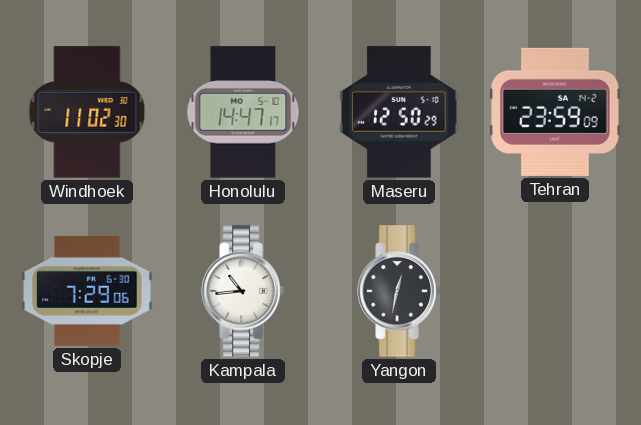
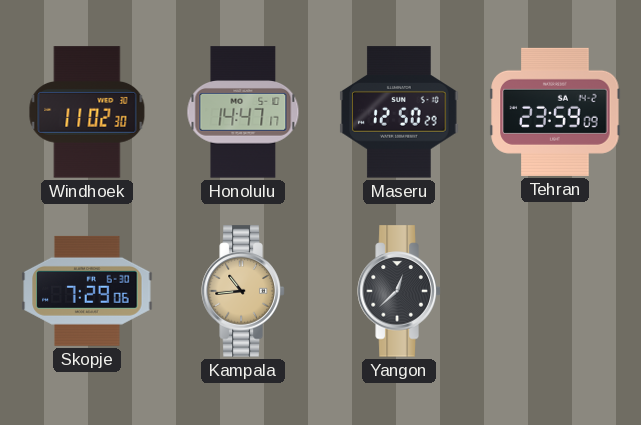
Kampala dial: white -> champagne (243, 291)
Yangon: 12:32 -> 12:38 (399, 291)
